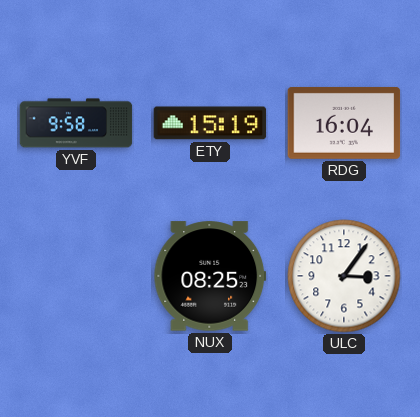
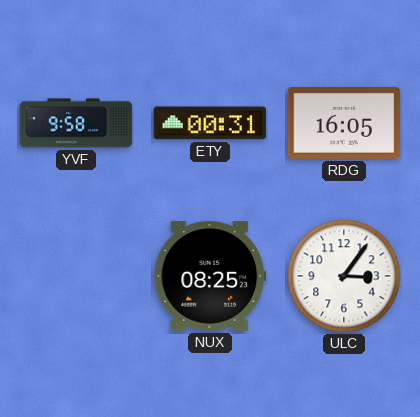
ETY: 15:19 -> 00:31 (210, 123)
RDG: 16:04 -> 16:05 (344, 123)
